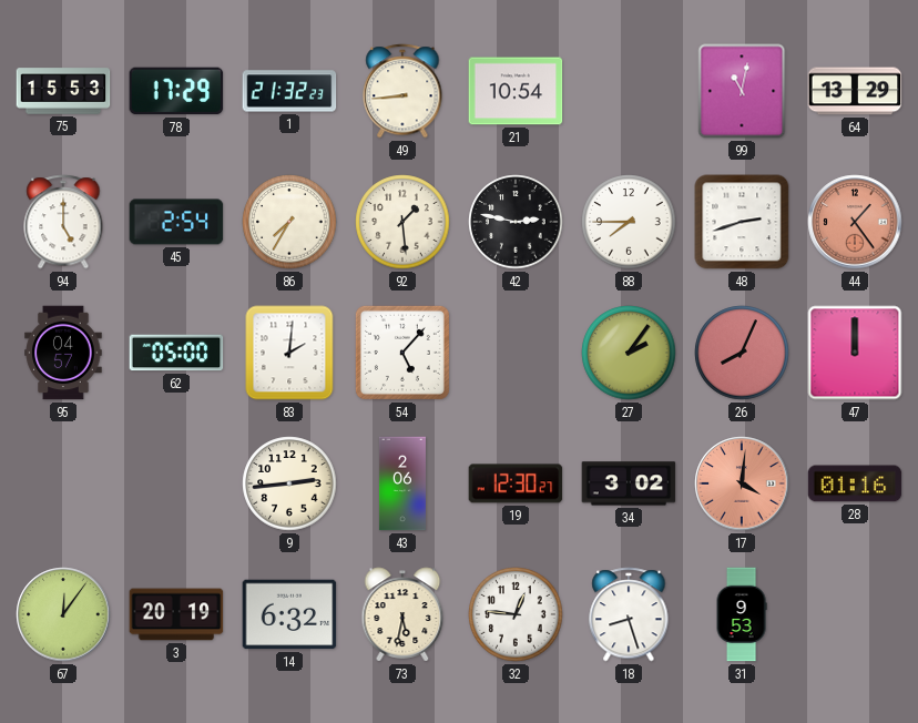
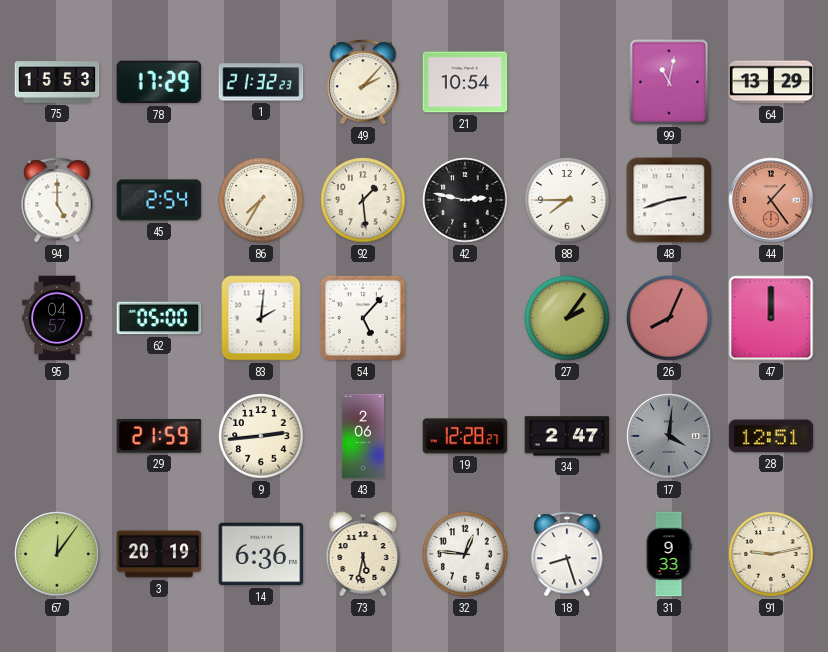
49: 8:44 -> 2:07 (363, 82)
29: none -> 21:59 (159, 437)
19: 12:30 -> 12:28 (465, 436)
34: 3:02 -> 2:47 (567, 436)
17 dial: salmon -> grey (669, 436)
28: 01:16 -> 12:51 (771, 436)
14: 6:32 -> 6:36 (261, 554)
31: 9:53 -> 9:33 (669, 554)
91: none -> 9:13 (771, 554)
